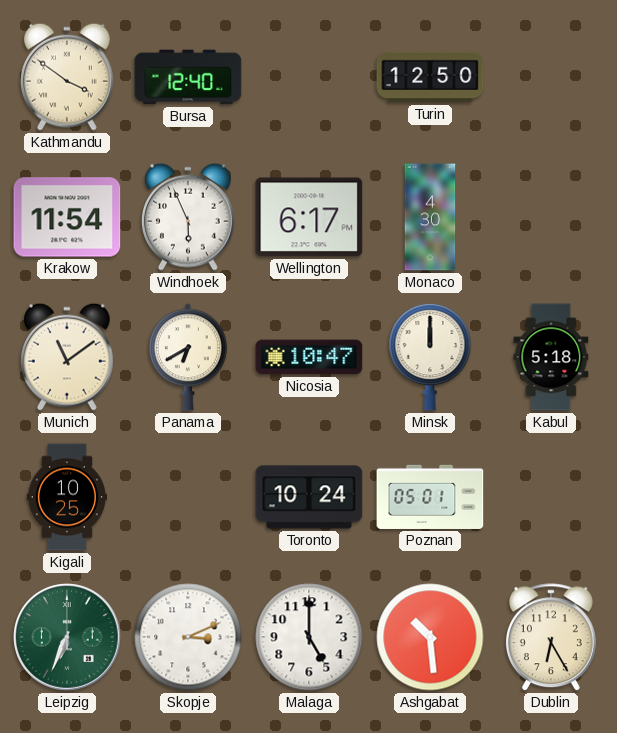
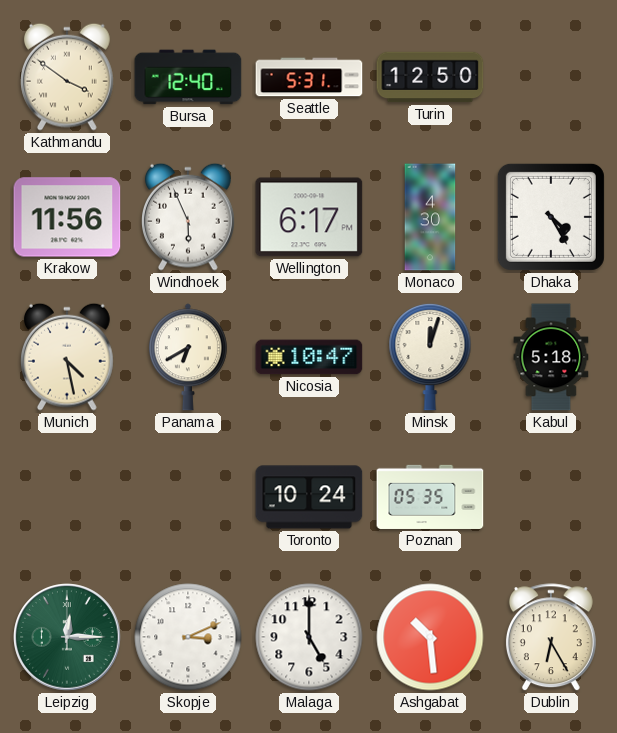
Seattle: none -> 5:31 (309, 77)
Krakow: 11:54 -> 11:56 (67, 217)
Dhaka: none -> 4:25 (551, 217)
Munich: 11:09 -> 4:28 (68, 357)
Minsk: 12:00 -> 12:03 (430, 357)
Kigali: 10:25 -> none (67, 497)
Poznan: 05:01 -> 05:35 (430, 497)
Leipzig: 6:34 -> 12:15 (67, 637)
